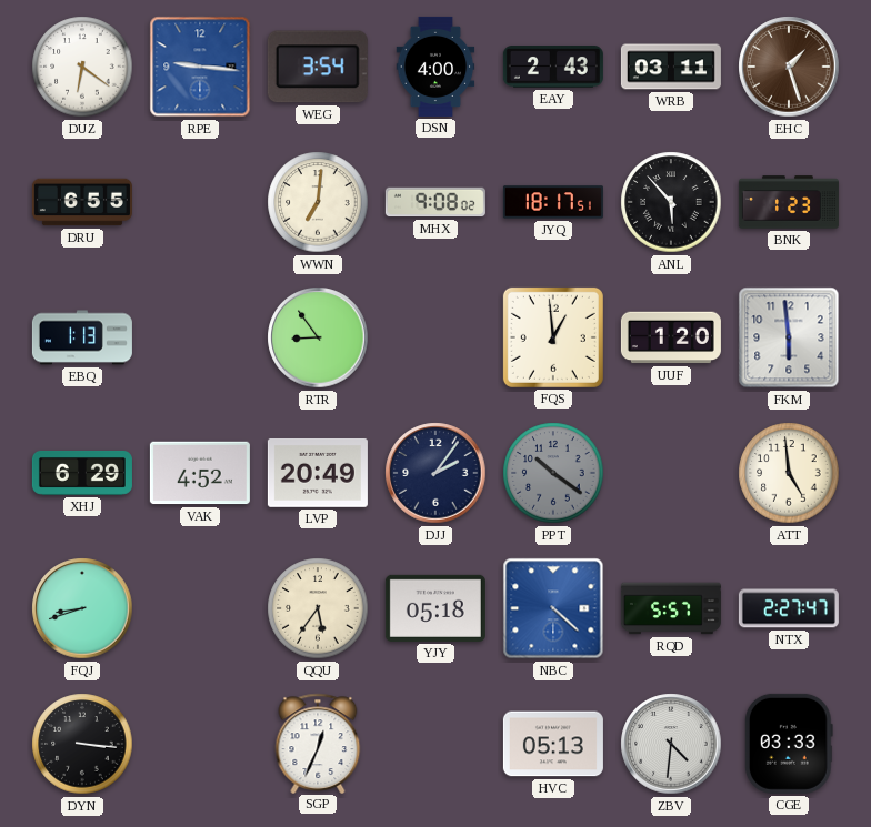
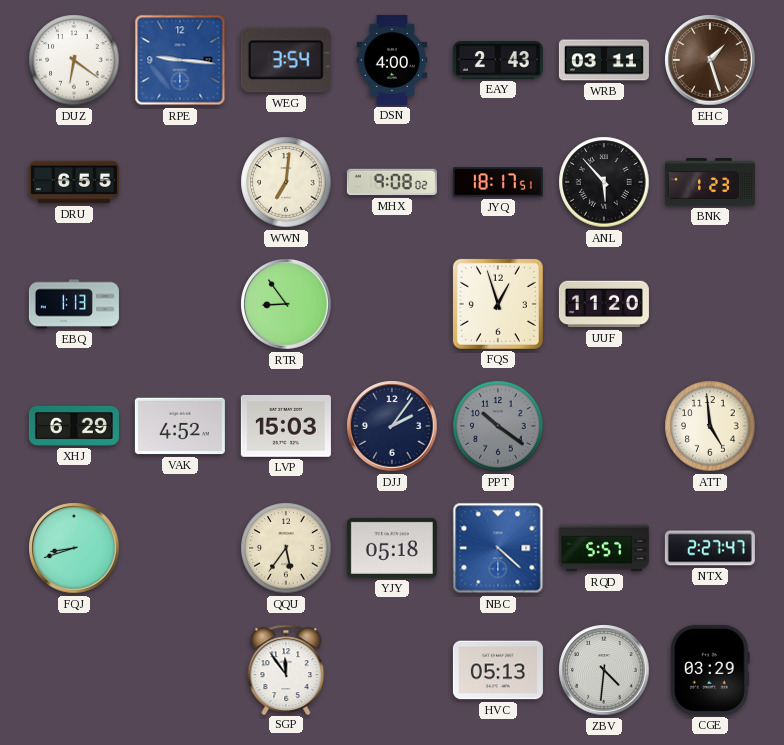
FQS: 12:59 -> 12:57 (498, 304)
UUF: 1:20 -> 11:20 (604, 304)
FKM: 5:59 -> none (789, 337)
LVP: 20:49 -> 15:03 (286, 426)
DYN: 3:16 -> none (82, 744)
SGP: 12:34 -> 11:54 (286, 669)
CGE: 03:33 -> 03:29 (710, 670)
